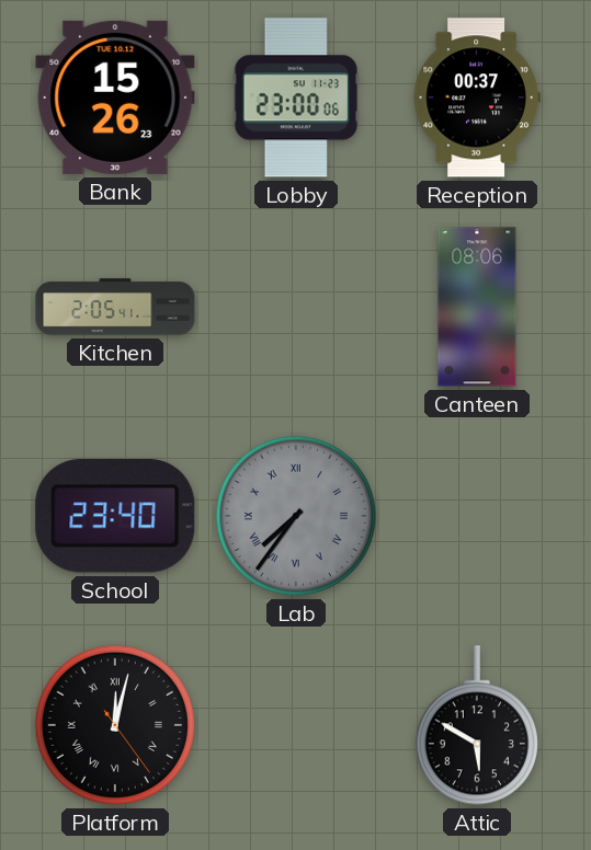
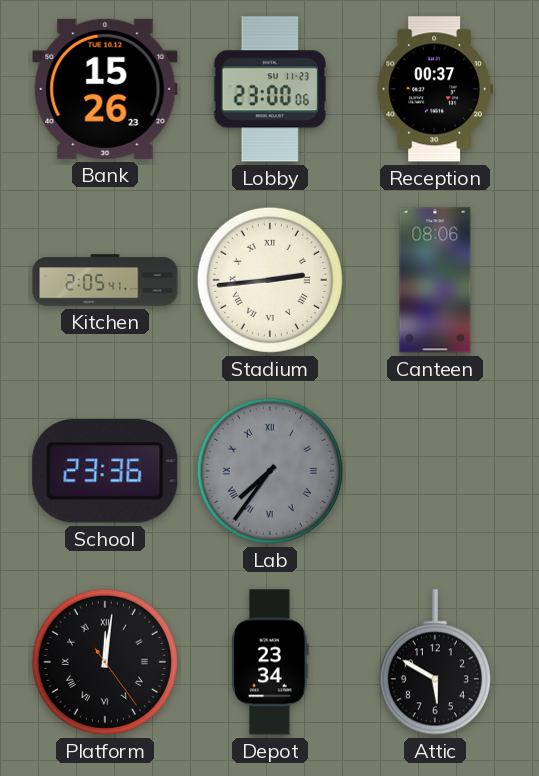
Stadium: none -> 2:44 (270, 280)
School: 23:40 -> 23:36 (105, 471)
Platform: 12:02 -> 12:01 (105, 662)
Depot: none -> 23:34 (270, 662)
